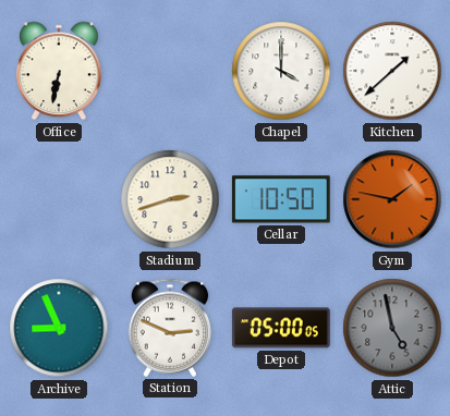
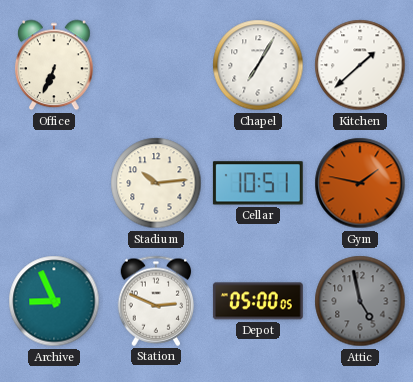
Office: 6:32 -> 6:34 (55, 65)
Chapel: 4:00 -> 7:05 (258, 65)
Stadium: 2:42 -> 10:14 (156, 183)
Cellar: 10:50 -> 10:51 (258, 183)
